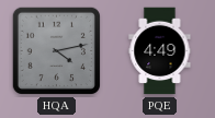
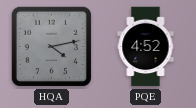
PQE: 4:49 -> 4:52 (146, 47)
